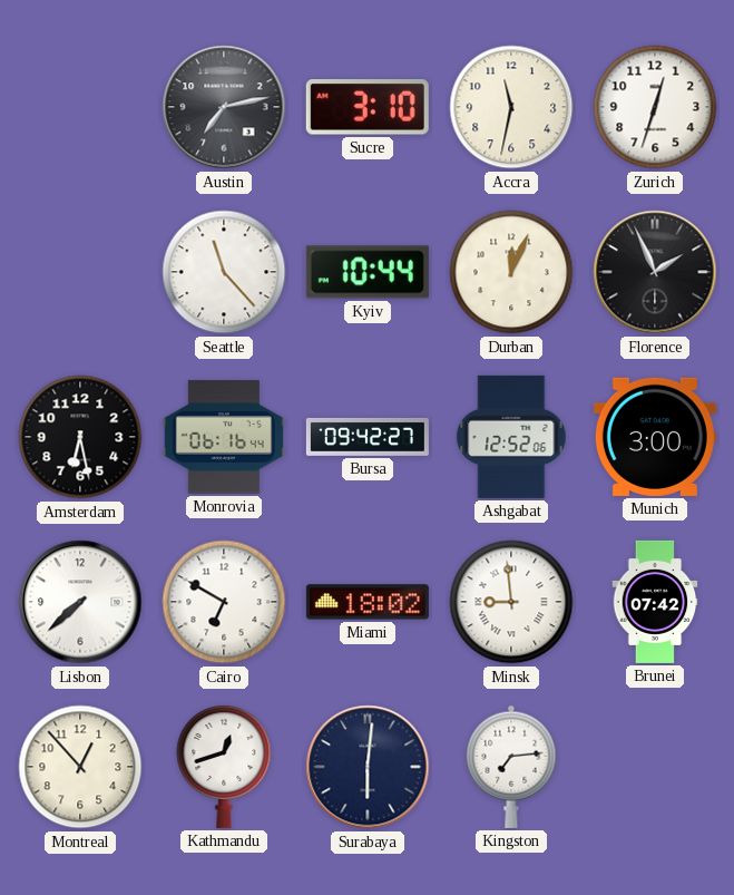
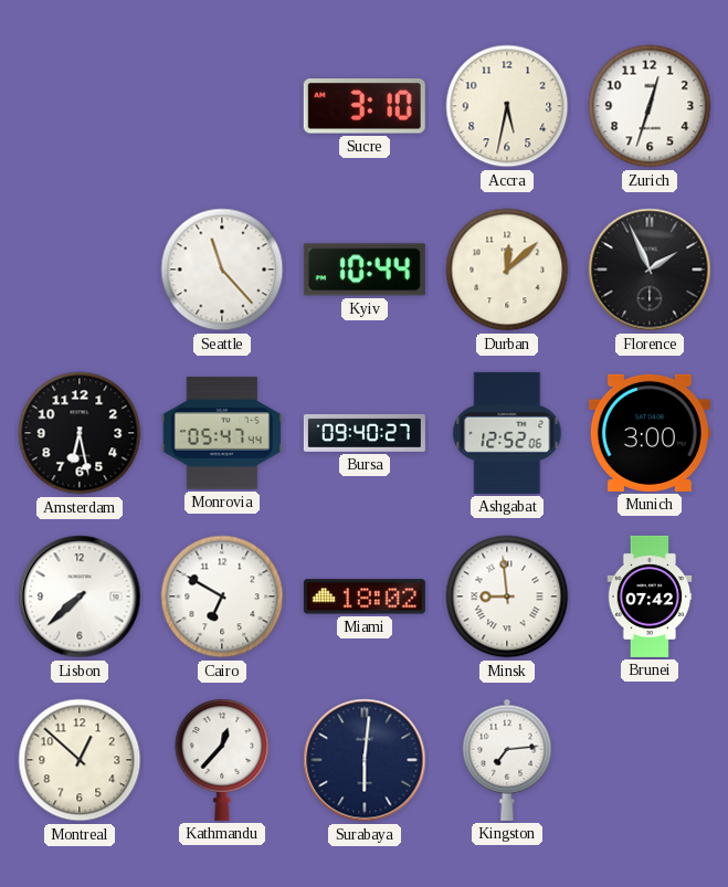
Austin: 7:13 -> none (224, 107)
Accra: 11:32 -> 5:32 (507, 106)
Durban: 12:04 -> 12:08 (507, 270)
Monrovia: 06:16 -> 05:47 (222, 433)
Bursa: 09:42 -> 09:40 (365, 433)
Montreal: 12:53 -> 12:52 (80, 760)
Kathmandu: 12:42 -> 12:37 (222, 760)
